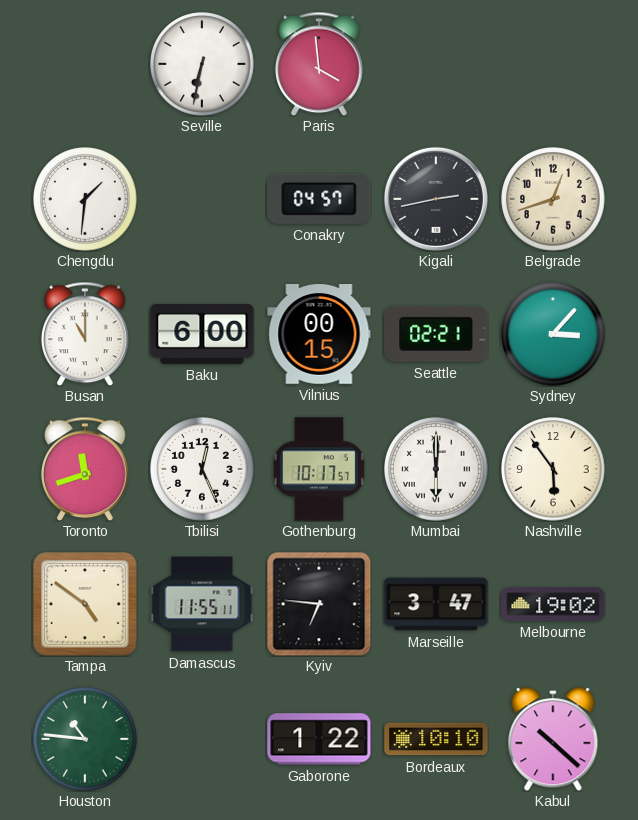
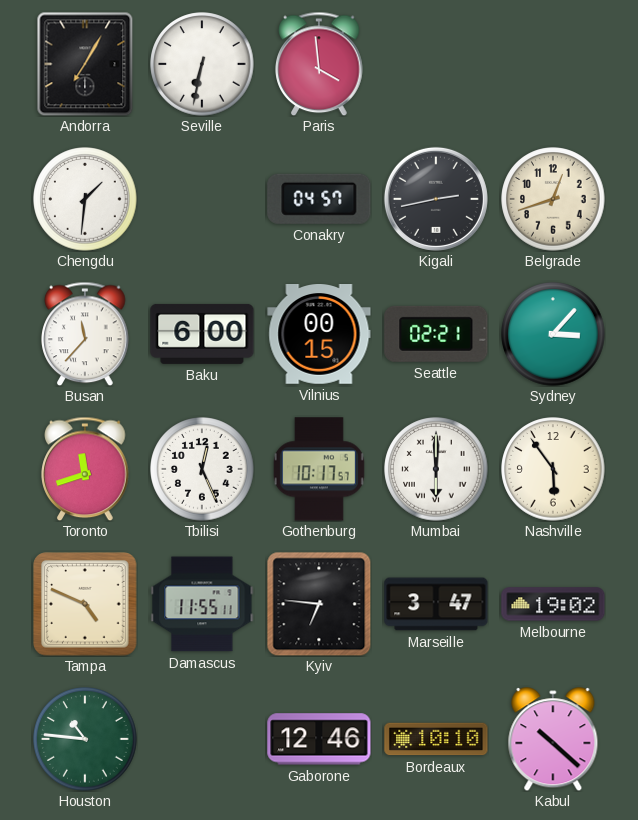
Andorra: none -> 7:05 (85, 64)
Busan: 11:00 -> 11:37 (85, 334)
Tampa: 4:51 -> 4:49 (85, 604)
Gaborone: 1:22 -> 12:46 (319, 739)
